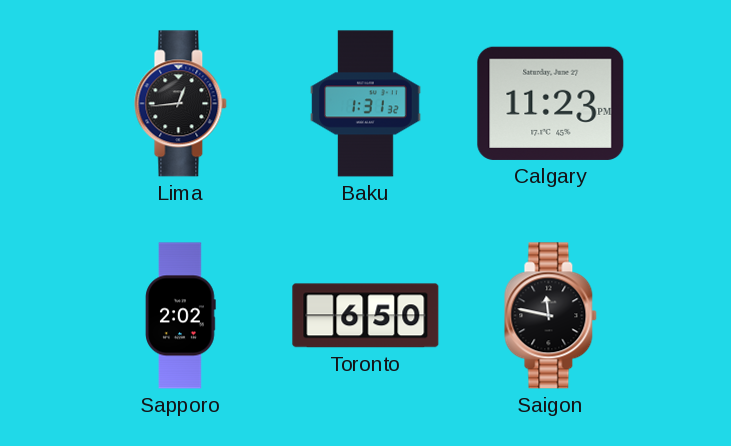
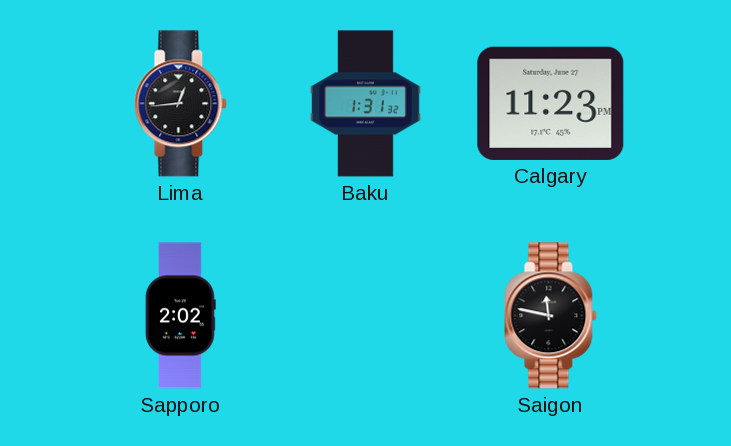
Toronto: 6:50 -> none (366, 316)
